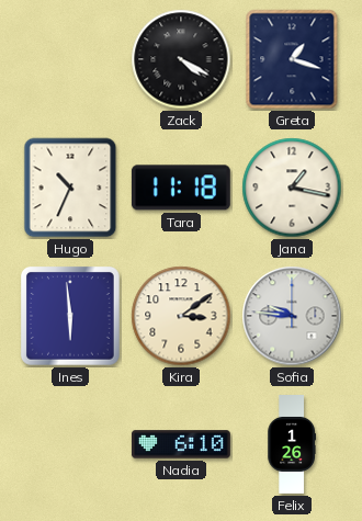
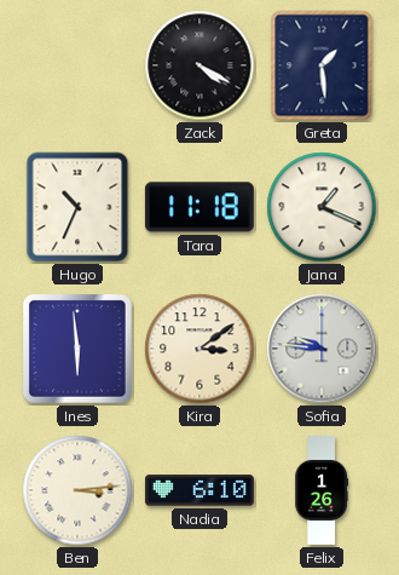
Greta: 1:18 -> 1:29 (322, 65)
Jana: 1:17 -> 1:19 (322, 207)
Ben: none -> 3:14 (77, 490)
